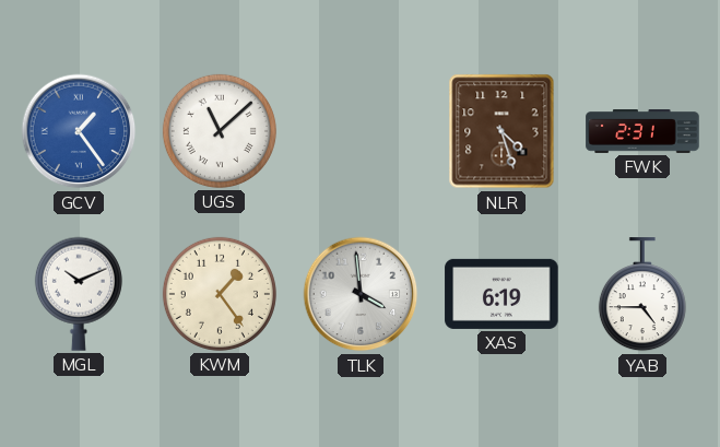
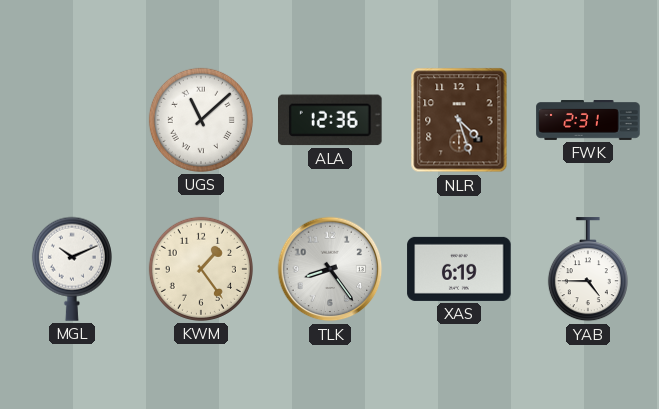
GCV: 1:24 -> none (79, 131)
ALA: none -> 12:36 (331, 120)
TLK: 3:59 -> 8:24 (330, 269)
